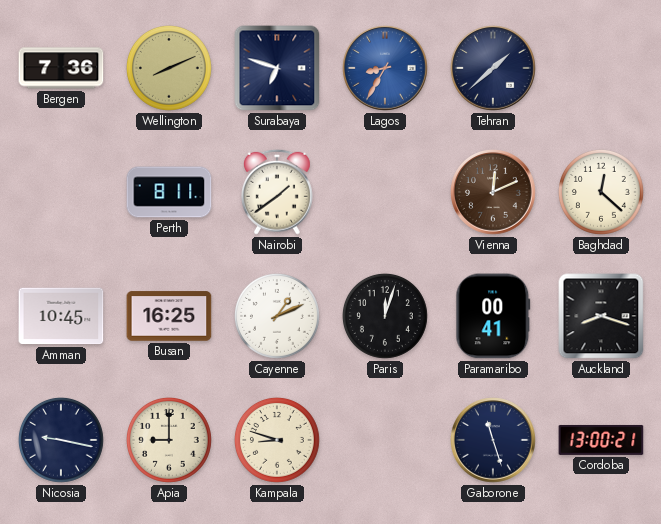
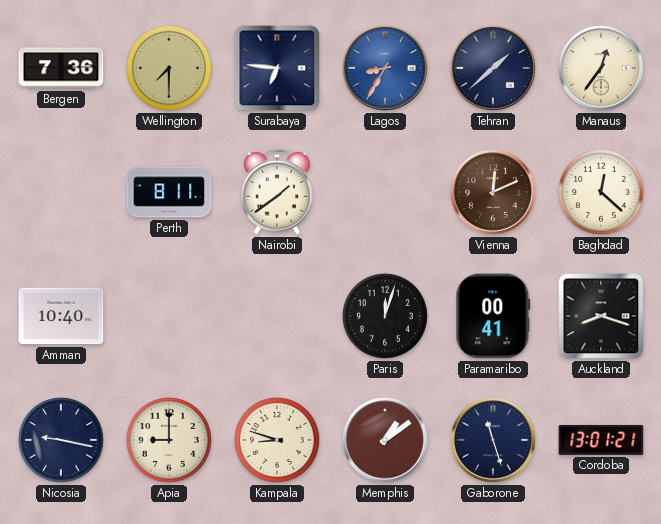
Wellington: 8:11 -> 7:30 (169, 68)
Surabaya: 6:48 -> 6:46 (277, 68)
Manaus: none -> 12:36 (601, 68)
Amman: 10:45 -> 10:40 (61, 316)
Busan: 16:25 -> none (169, 316)
Cayenne: 1:11 -> none (277, 316)
Memphis: none -> 1:09 (385, 440)
Cordoba: 13:00 -> 13:01 (601, 440)
